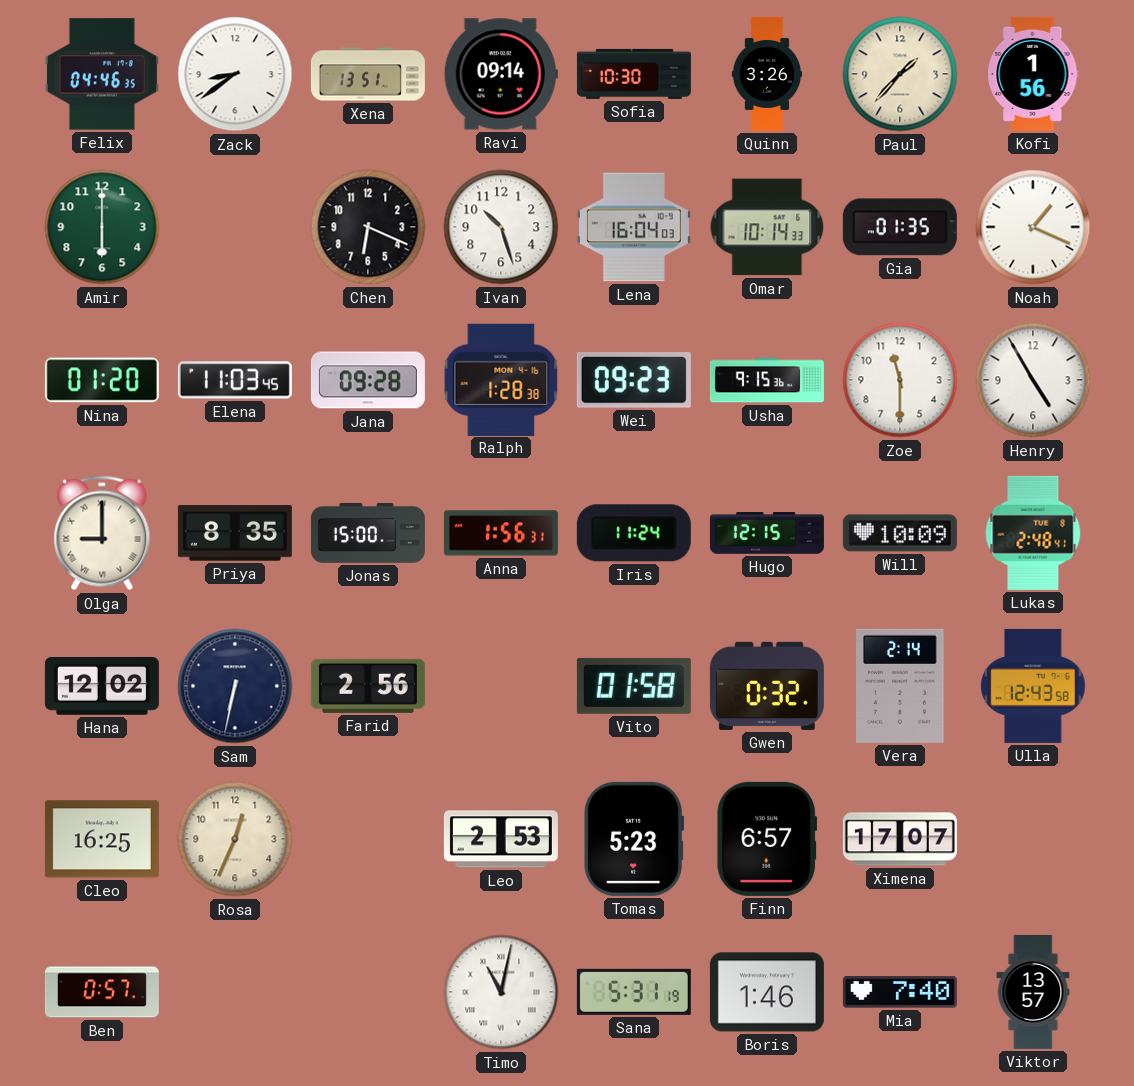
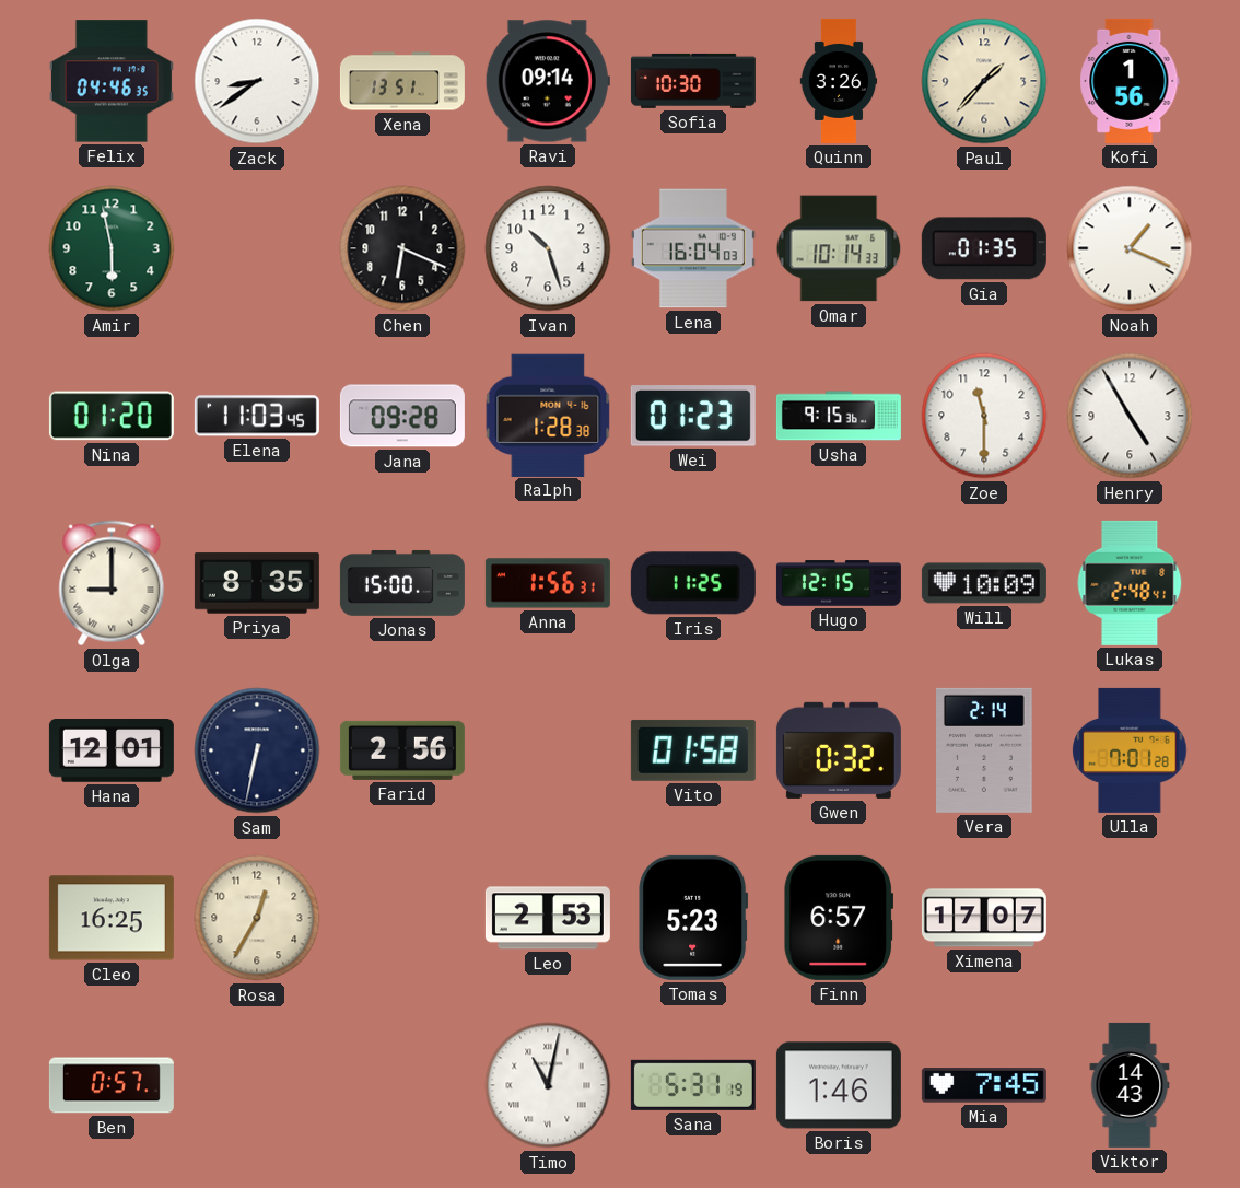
Amir: 6:00 -> 5:58 (112, 248)
Wei: 09:23 -> 01:23 (693, 416)
Iris: 11:24 -> 11:25 (693, 583)
Hana: 12:02 -> 12:01 (112, 750)
Ulla: 12:43 -> 7:01 (1130, 750)
Rosa: 12:34 -> 12:35 (257, 918)
Mia: 7:40 -> 7:45 (984, 1085)
Viktor: 13:57 -> 14:43 (1130, 1085)
